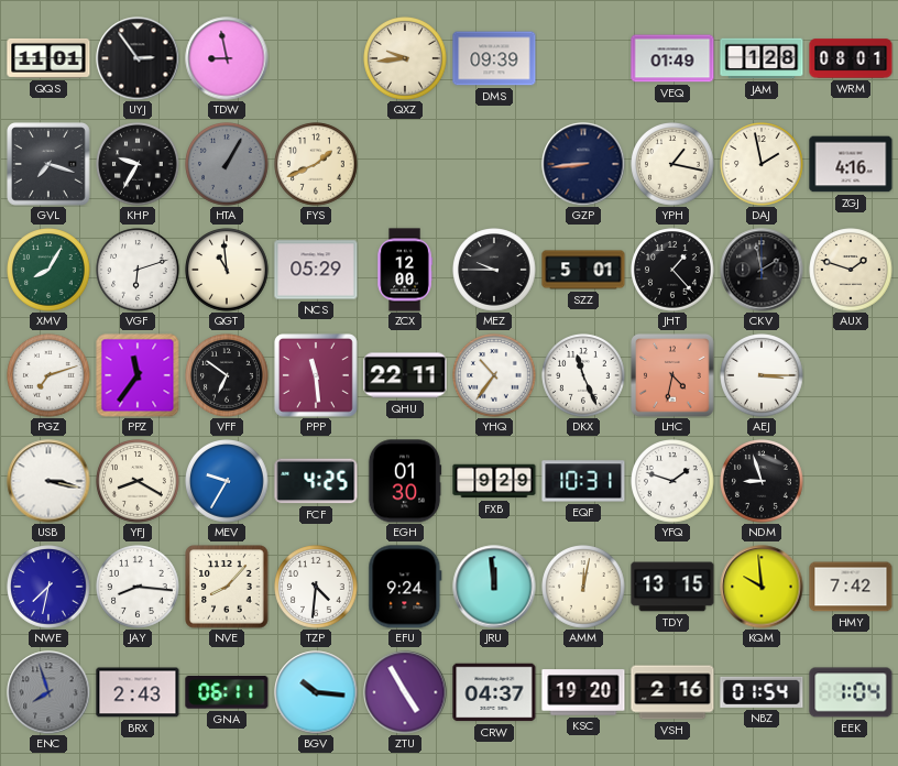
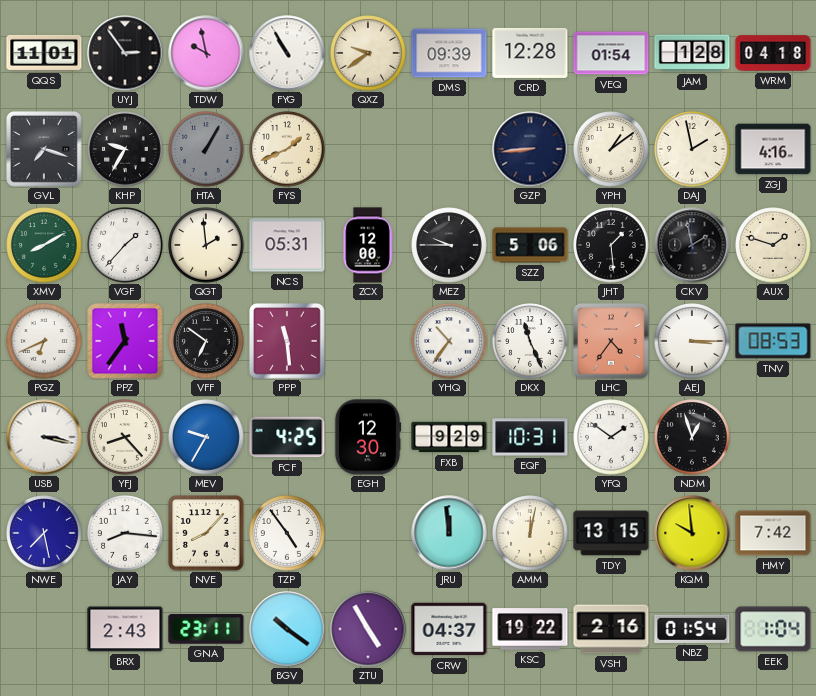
TDW: 8:58 -> 9:58 (206, 53)
FYG: none -> 10:55 (287, 53)
QXZ: 9:44 -> 9:39 (368, 53)
CRD: none -> 12:28 (530, 53)
VEQ: 01:49 -> 01:54 (611, 53)
WRM: 08:01 -> 04:18 (773, 53)
YPH: 1:17 -> 1:09 (611, 149)
XMV: 8:05 -> 8:10 (44, 245)
VGF: 6:12 -> 1:37 (125, 245)
QGT: 10:59 -> 1:59 (206, 245)
NCS: 05:29 -> 05:31 (287, 245)
SZZ: 5:01 -> 5:06 (530, 245)
JHT: 1:23 -> 1:29 (611, 245)
PGZ: 7:12 -> 6:41 (44, 341)
QHU: 22:11 -> none (405, 375)
LHC: 4:32 -> 4:36 (612, 342)
TNV: none -> 08:53 (773, 341)
YFJ: 8:20 -> 8:23 (125, 437)
EGH: 01:30 -> 12:30 (368, 437)
YFQ: 1:48 -> 1:51 (611, 437)
NDM: 8:57 -> 12:57 (692, 437)
NWE: 7:32 -> 7:28 (44, 533)
TZP: 4:31 -> 4:54 (287, 533)
EFU: 9:24 -> none (405, 587)
ENC: 7:57 -> none (48, 692)
GNA: 06:11 -> 23:11 (206, 629)
BGV: 10:16 -> 10:21 (287, 629)
KSC: 19:20 -> 19:22 (530, 629)
